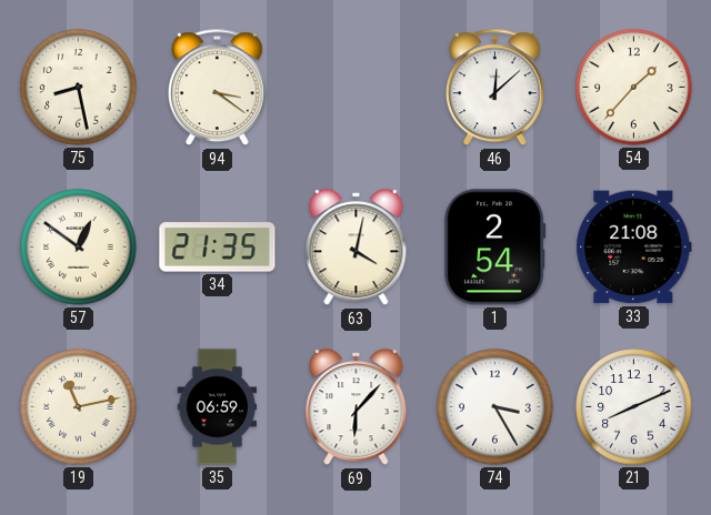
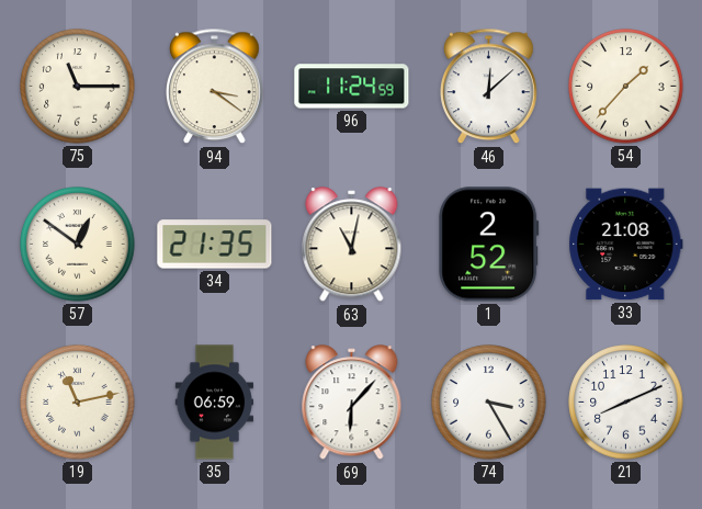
75: 8:28 -> 11:15 (78, 87)
96: none -> 11:24 (352, 87)
63: 4:02 -> 11:02 (352, 245)
1: 2:54 -> 2:52 (489, 245)
